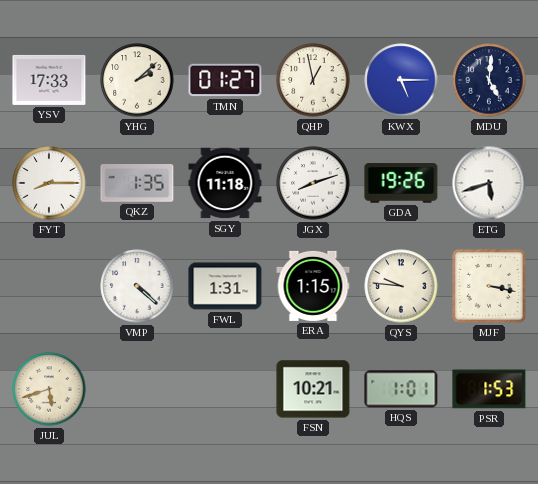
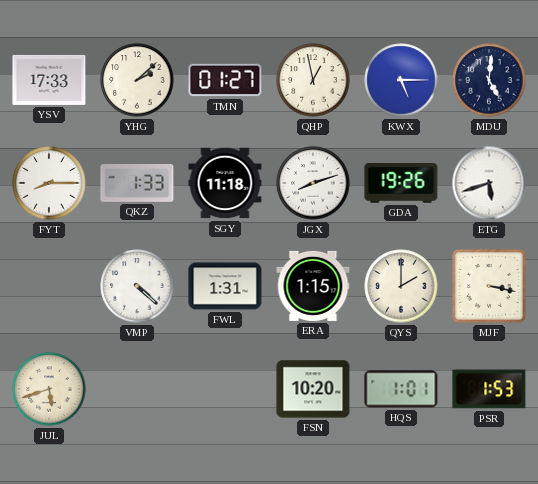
QKZ: 1:35 -> 1:33 (137, 184)
QYS: 9:46 -> 2:00 (401, 286)
FSN: 10:21 -> 10:20 (313, 389)
